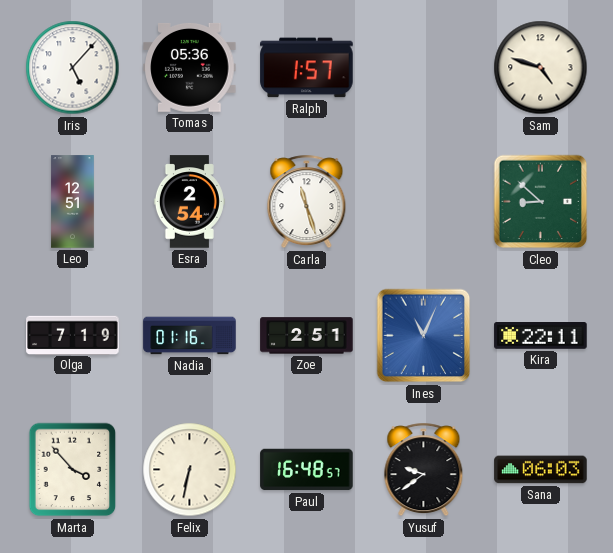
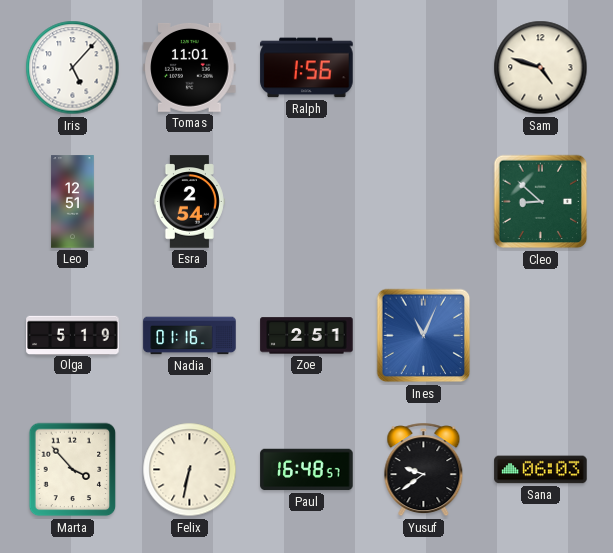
Tomas: 05:36 -> 11:01 (190, 68)
Ralph: 1:57 -> 1:56 (307, 68)
Carla: 11:27 -> none (307, 202)
Olga: 7:19 -> 5:19 (73, 335)
Kira: 22:11 -> none (541, 336)
